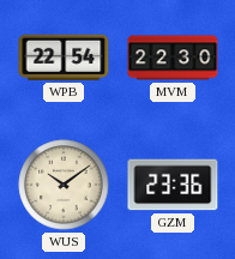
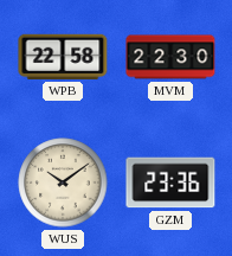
WPB: 22:54 -> 22:58 (63, 57)
